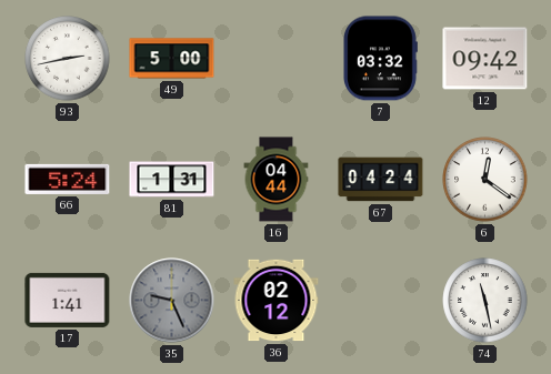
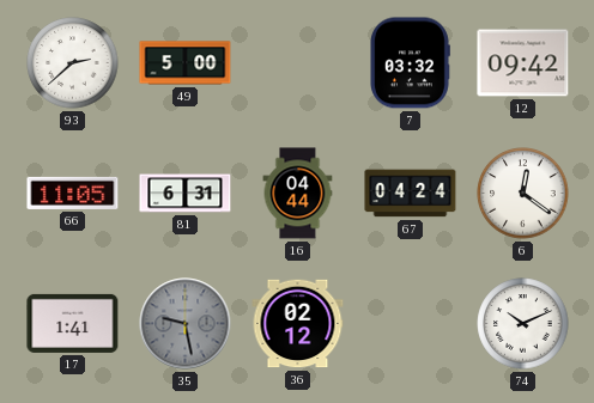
93: 2:43 -> 2:38 (73, 63)
66: 5:24 -> 11:05 (73, 193)
81: 1:31 -> 6:31 (186, 194)
35: 9:26 -> 9:28 (186, 324)
74: 11:28 -> 10:11 (523, 324)
